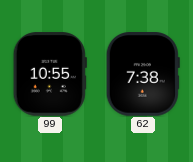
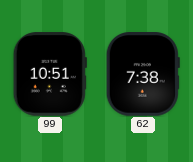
99: 10:55 -> 10:51 (50, 74)
